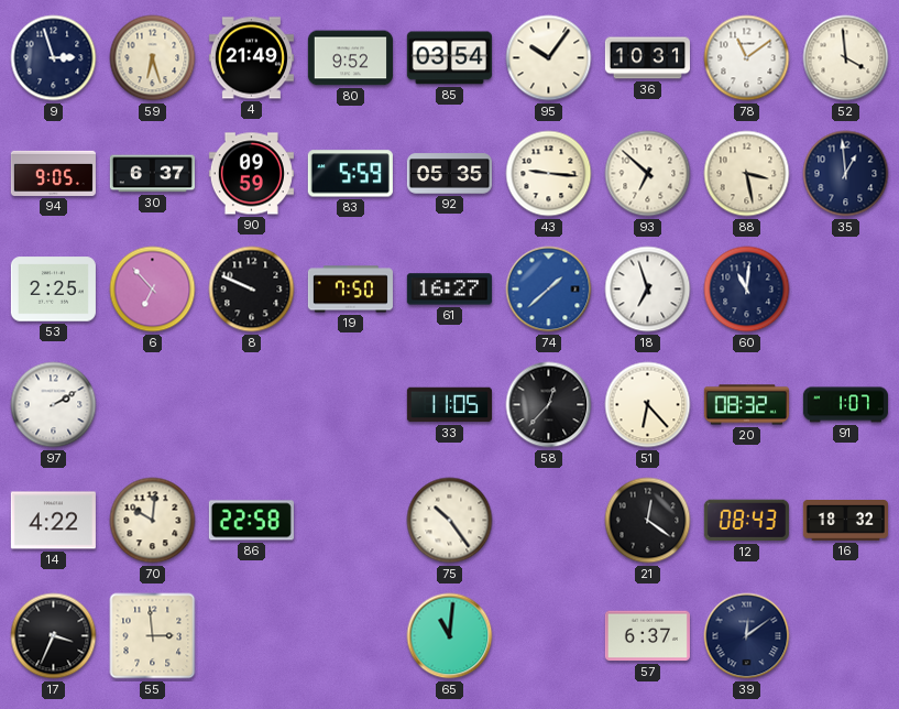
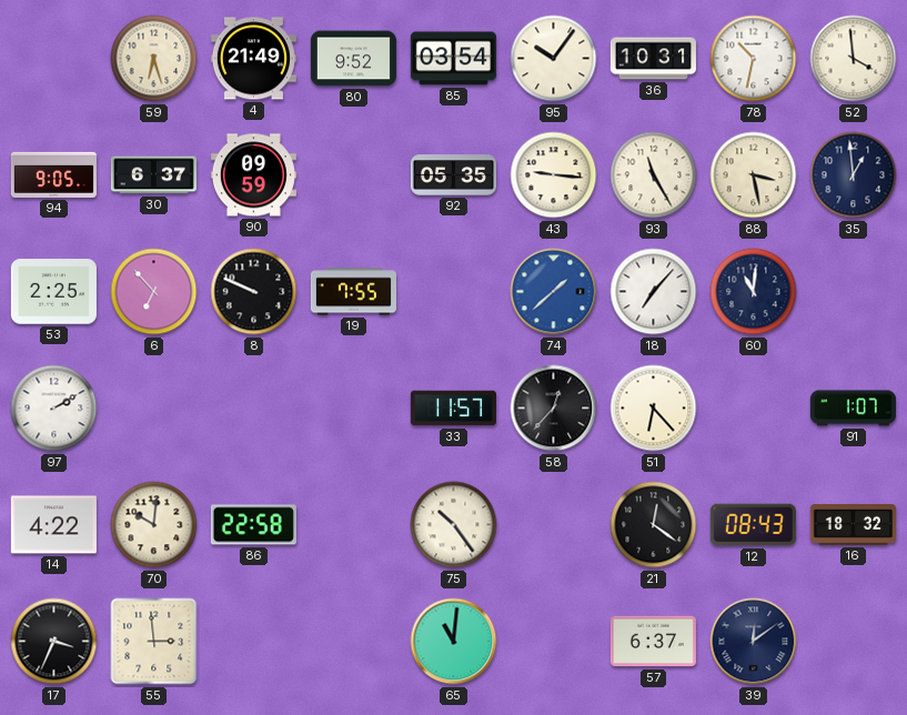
9: 2:57 -> none (54, 58)
78: 11:09 -> 10:32 (754, 59)
83: 5:59 -> none (350, 174)
93: 6:52 -> 11:25 (654, 175)
19: 7:50 -> 7:55 (353, 292)
61: 16:27 -> none (449, 290)
18: 6:57 -> 7:07 (654, 292)
33: 11:05 -> 11:57 (453, 409)
20: 08:32 -> none (746, 405)
